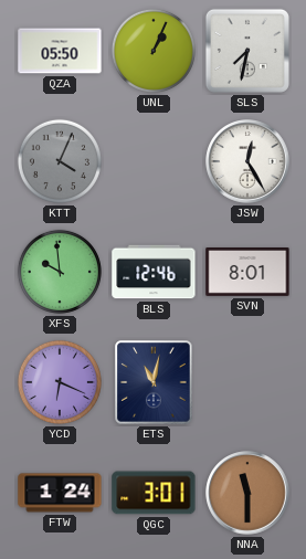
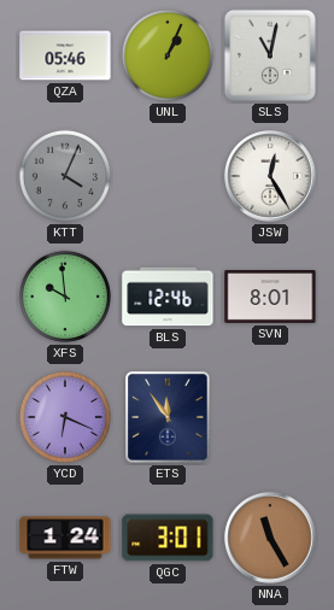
QZA: 05:50 -> 05:46 (65, 55)
SLS: 7:32 -> 11:02 (270, 55)
ETS: 11:02 -> 11:54 (168, 417)
NNA: 11:30 -> 11:25 (270, 538)
